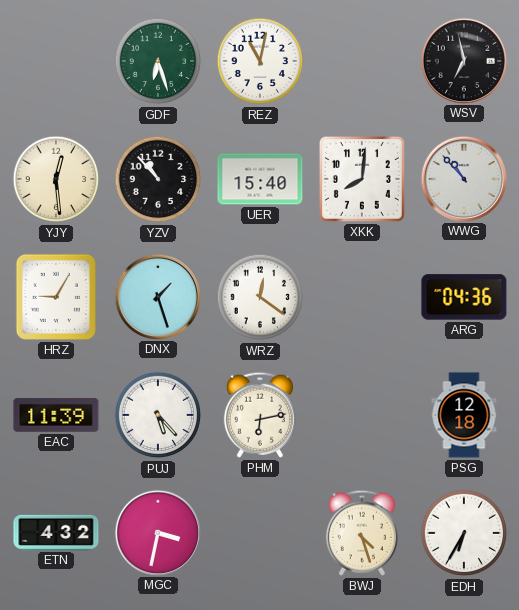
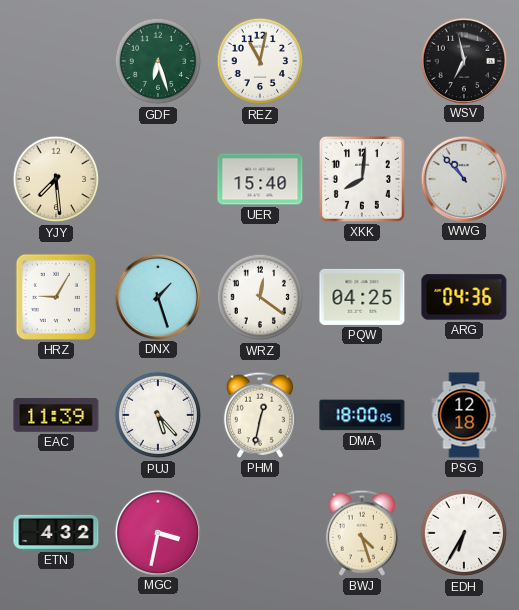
YJY: 12:29 -> 7:29 (56, 179)
YZV: 10:53 -> none (158, 179)
PQW: none -> 04:25 (362, 297)
PHM: 6:13 -> 12:32 (260, 415)
DMA: none -> 18:00 (362, 415)
